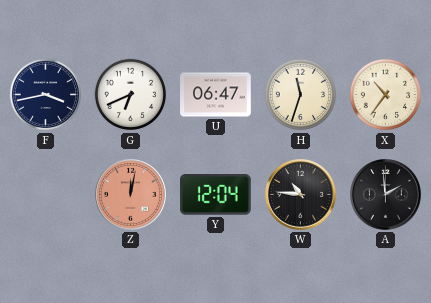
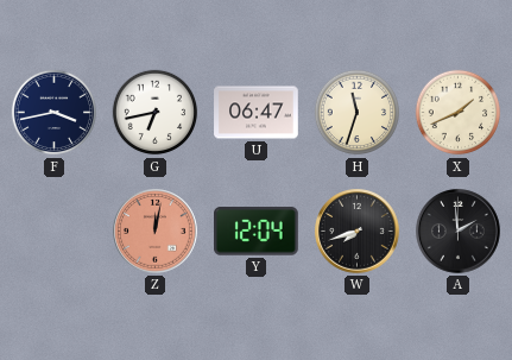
G: 6:41 -> 6:43 (156, 113)
X: 10:36 -> 1:41 (459, 113)
W: 10:46 -> 7:42 (358, 232)
